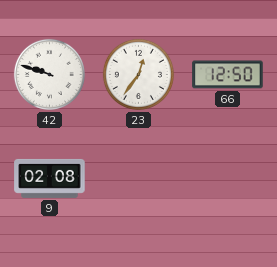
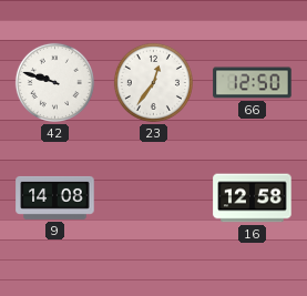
9: 02:08 -> 14:08 (55, 197)
16: none -> 12:58 (253, 198)
